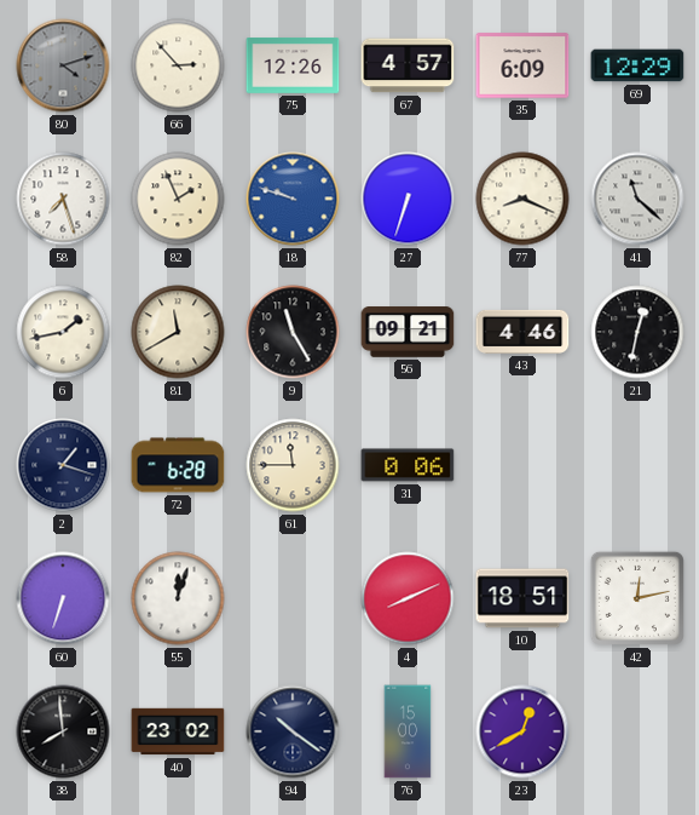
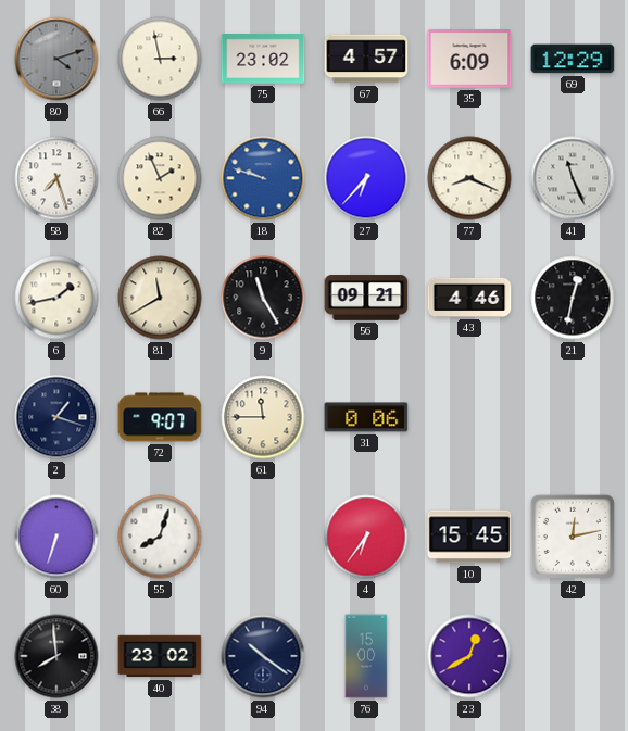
66: 2:53 -> 2:58 (160, 59)
75: 12:26 -> 23:02 (263, 60)
27: 6:33 -> 6:37 (366, 178)
41: 11:22 -> 11:26 (573, 178)
72: 6:28 -> 9:07 (160, 417)
55: 12:03 -> 8:03 (160, 537)
4: 8:11 -> 6:36 (366, 537)
10: 18:51 -> 15:45 (469, 537)
